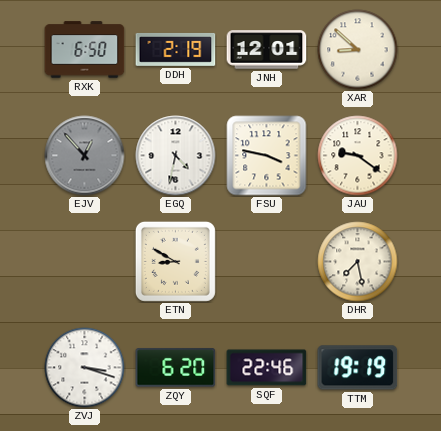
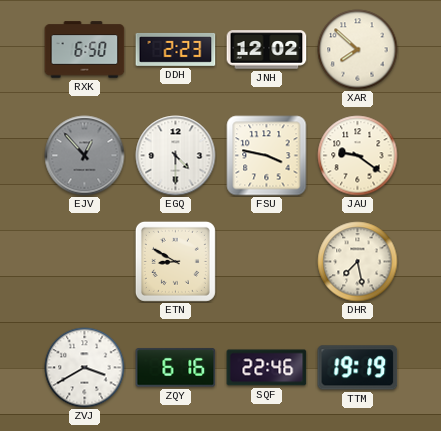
DDH: 2:19 -> 2:23 (176, 49)
JNH: 12:01 -> 12:02 (267, 50)
XAR: 8:52 -> 7:52 (358, 50)
EGQ: 4:32 -> 4:30 (176, 156)
ZVJ: 3:18 -> 3:40 (85, 368)
ZQY: 6:20 -> 6:16 (176, 368)
